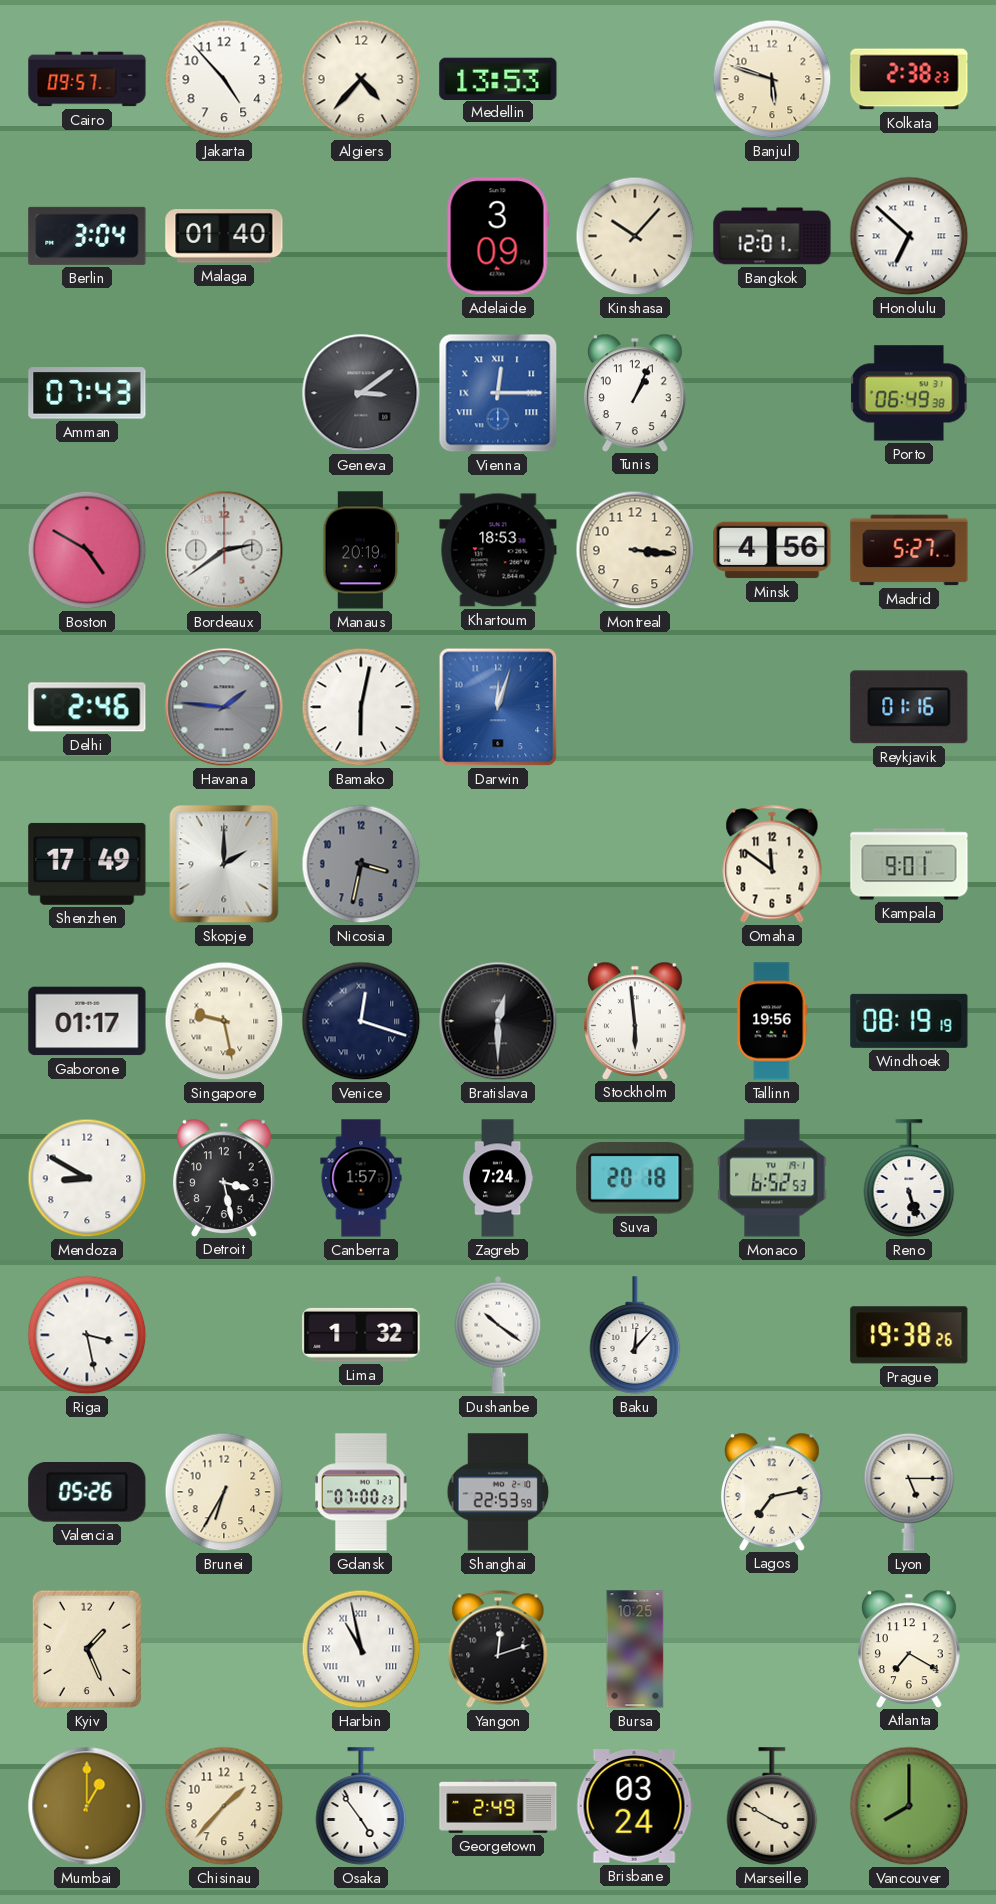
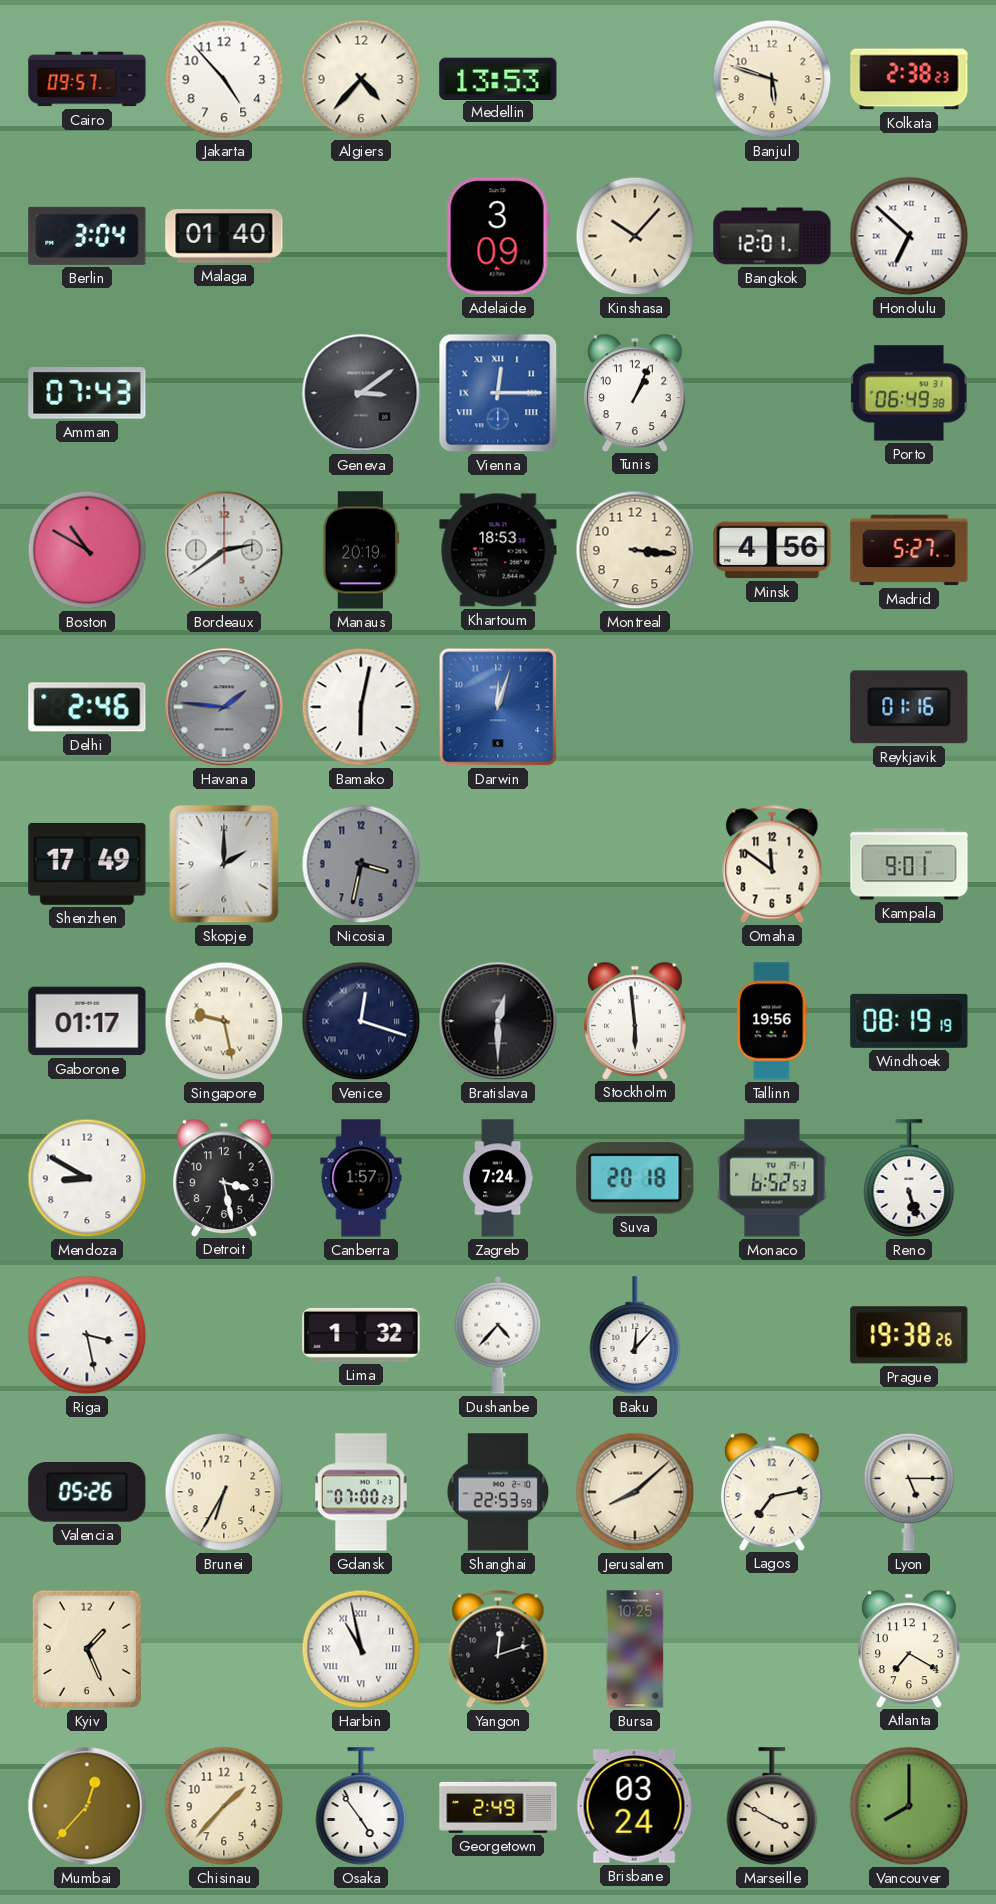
Boston: 4:50 -> 10:50 (87, 550)
Dushanbe: 10:21 -> 4:37 (498, 1335)
Jerusalem: none -> 8:08 (635, 1492)
Mumbai: 1:00 -> 12:37 (87, 1806)
